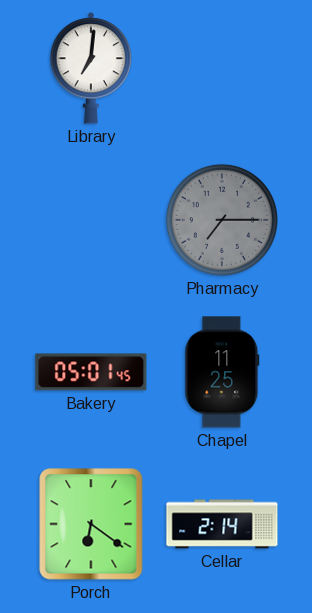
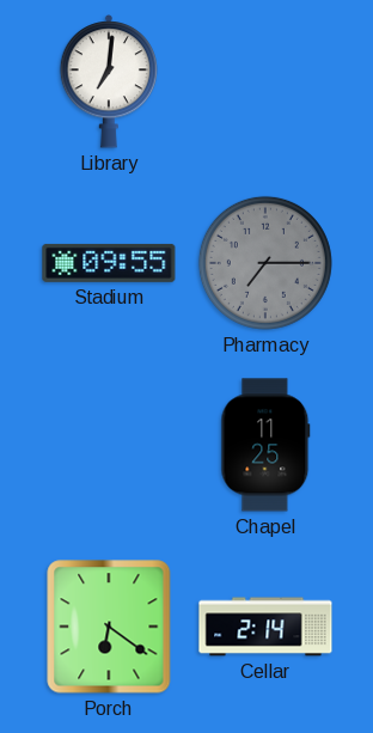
Stadium: none -> 09:55 (109, 263)
Bakery: 05:01 -> none (91, 372)
